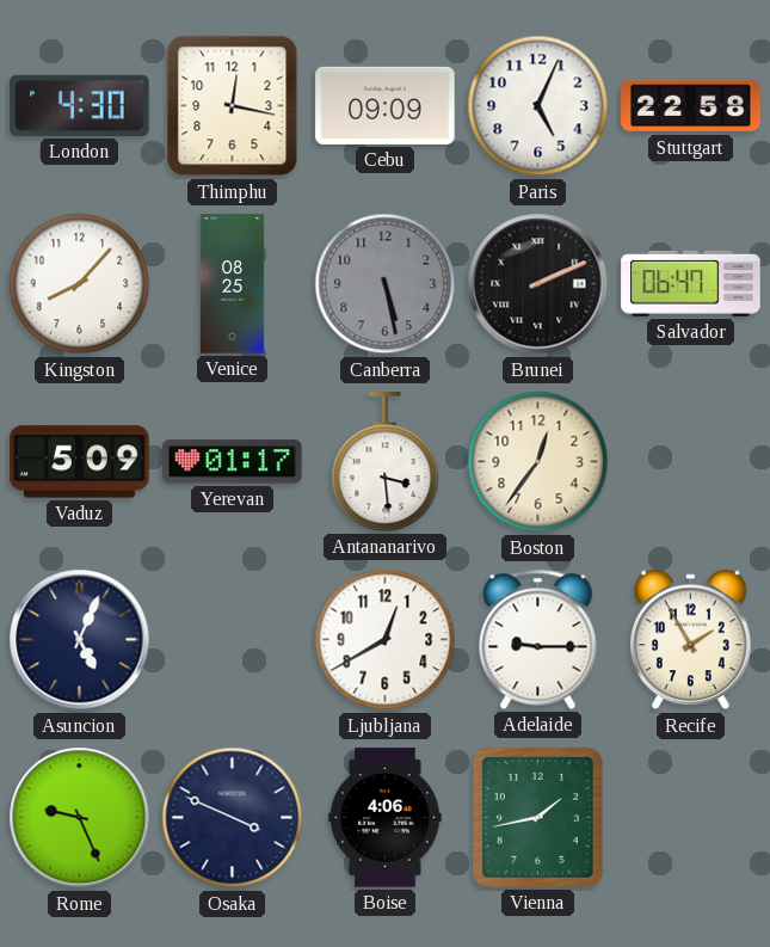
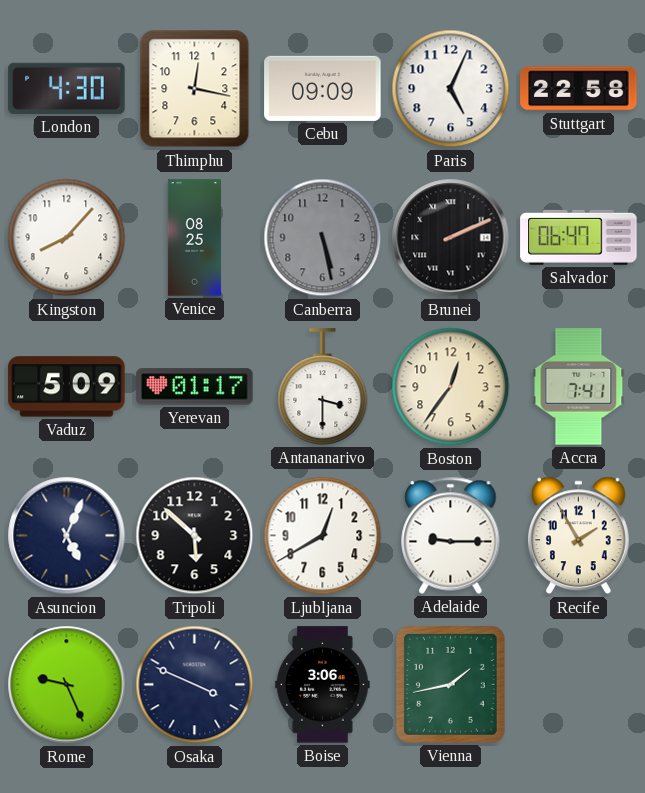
Antananarivo: 3:29 -> 3:30 (323, 387)
Accra: none -> 7:41 (579, 387)
Tripoli: none -> 5:52 (195, 536)
Boise: 4:06 -> 3:06 (323, 685)
